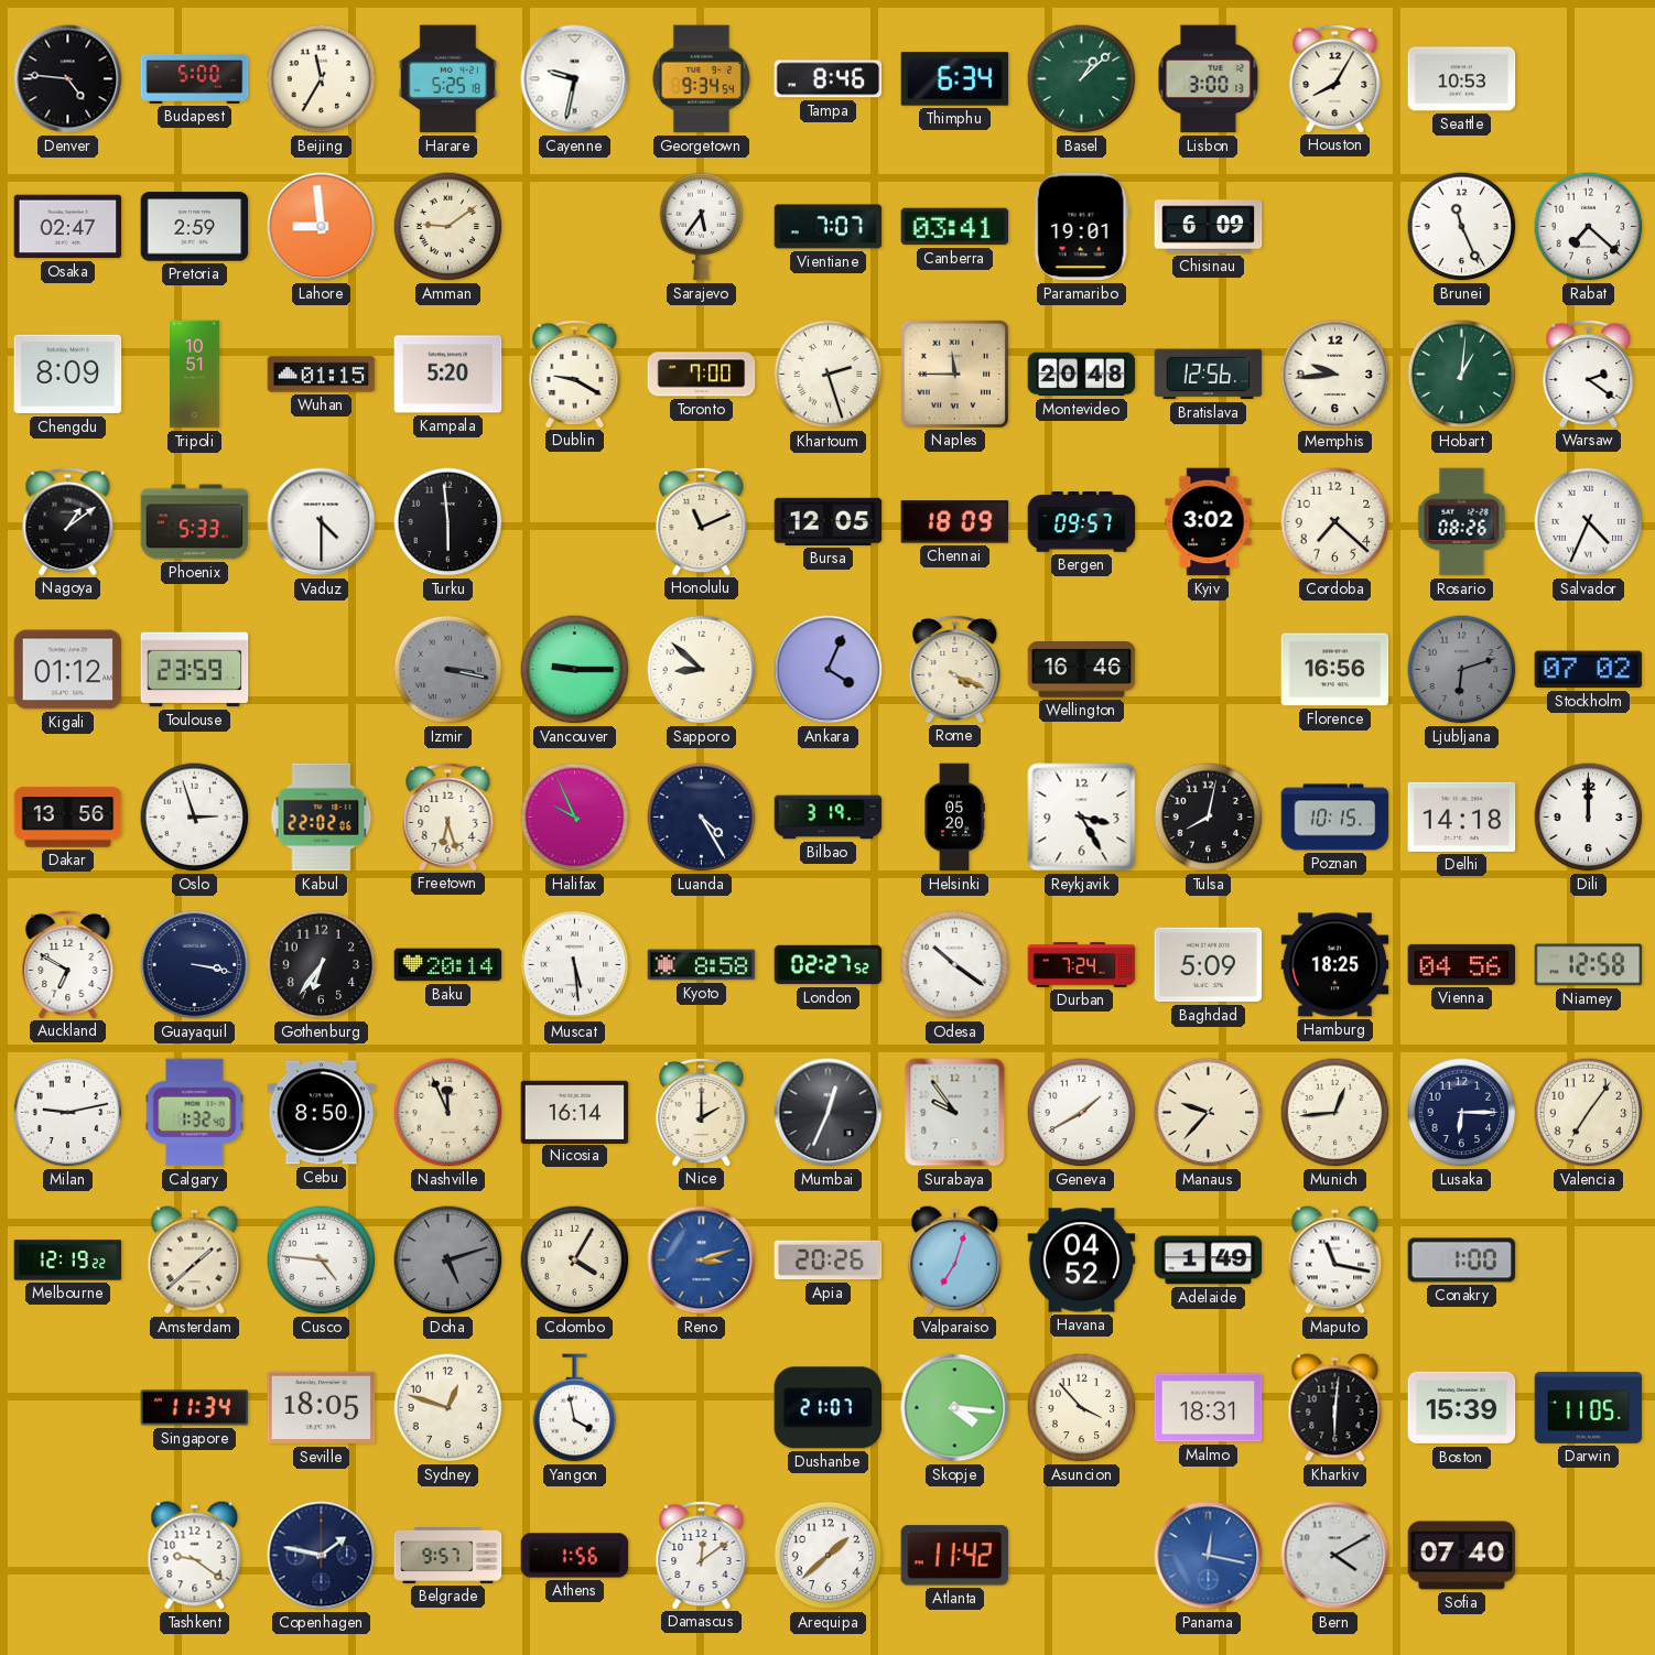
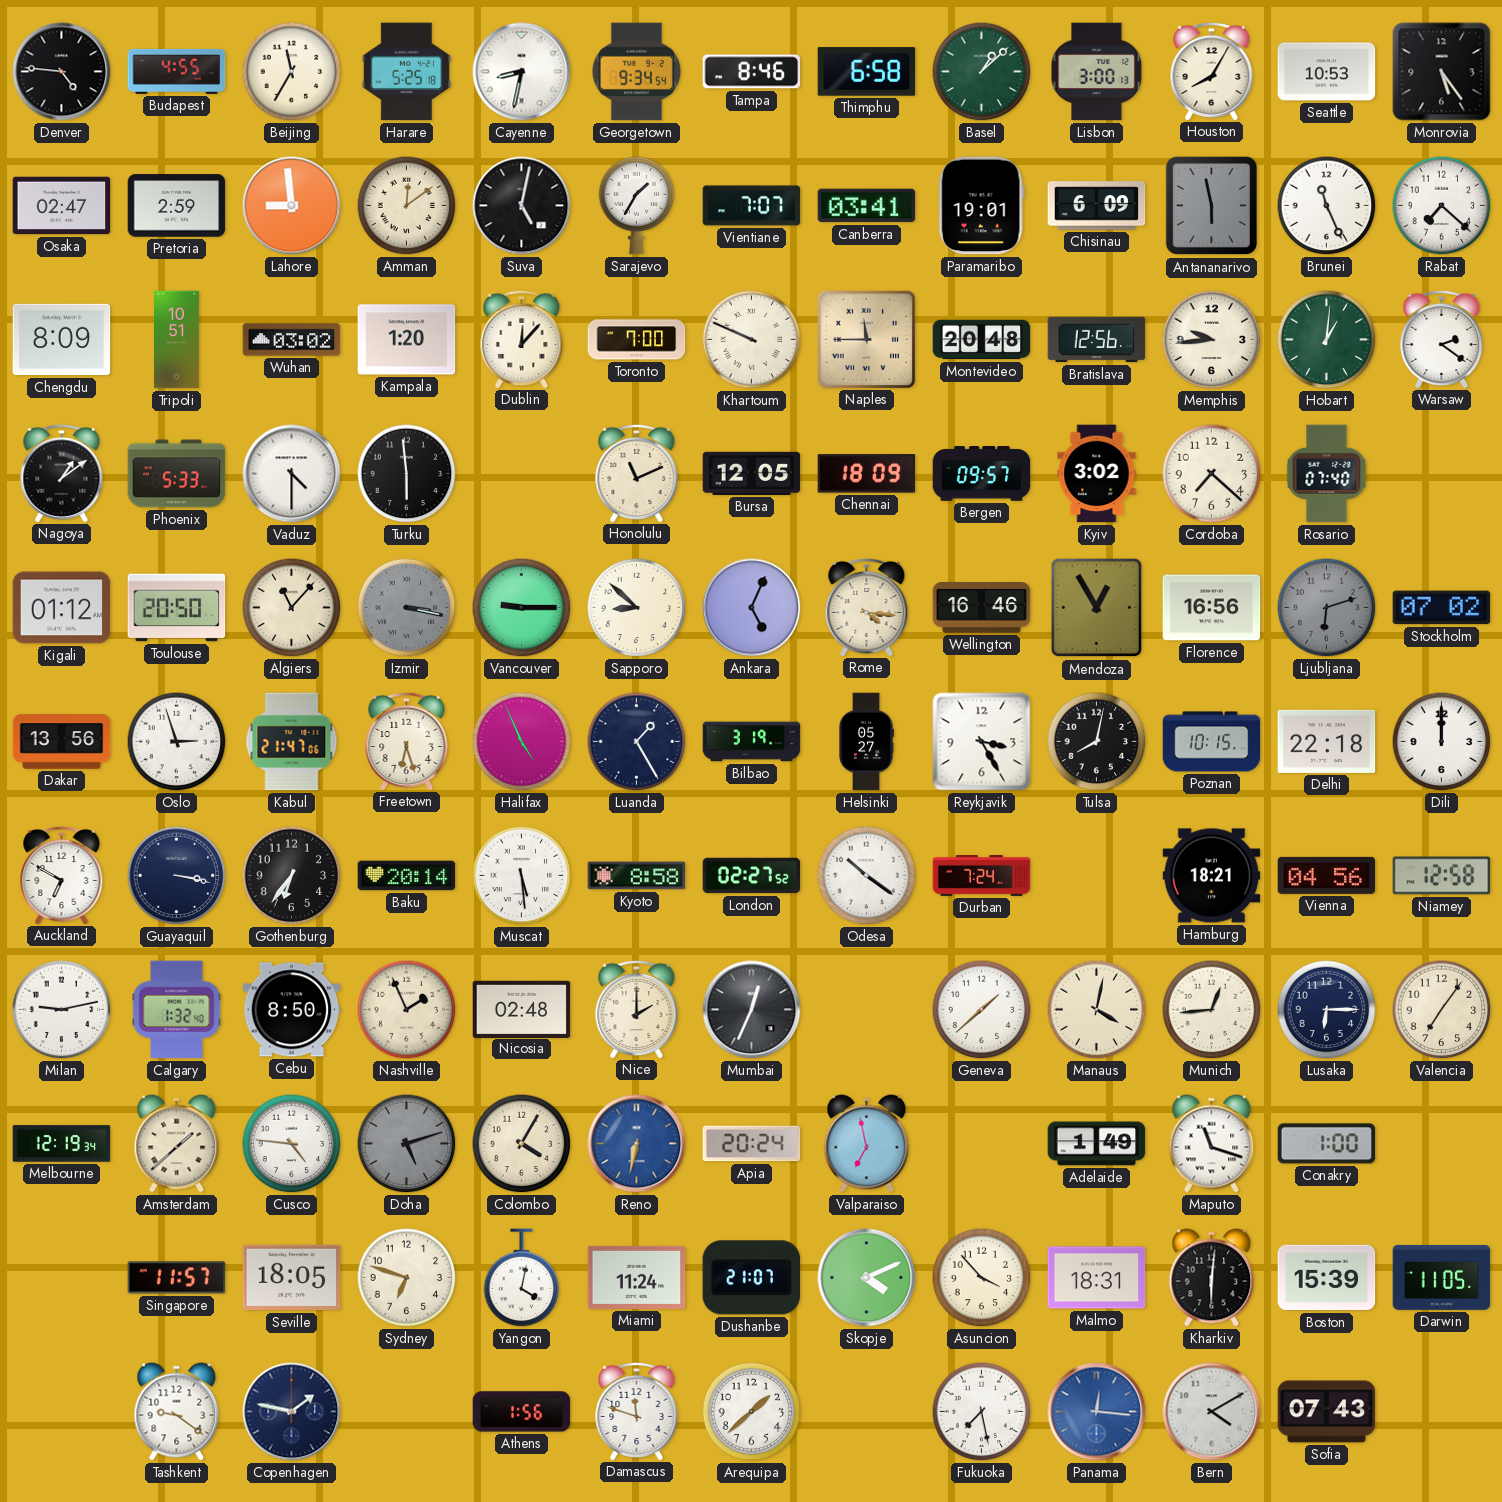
Budapest: 5:00 -> 4:55 (177, 71)
Cayenne: 9:32 -> 8:32 (522, 72)
Thimphu: 6:34 -> 6:58 (867, 72)
Monrovia: none -> 5:24 (1442, 72)
Amman: 9:09 -> 12:09 (407, 206)
Suva: none -> 5:02 (522, 206)
Sarajevo: 5:36 -> 1:35 (637, 206)
Antananarivo: none -> 5:58 (1211, 206)
Wuhan: 01:15 -> 03:02 (292, 340)
Kampala: 5:20 -> 1:20 (407, 340)
Dublin: 9:20 -> 12:07 (522, 339)
Khartoum: 2:27 -> 9:49 (752, 340)
Rosario: 08:26 -> 07:40 (1327, 474)
Salvador: 4:34 -> none (1589, 522)
Toulouse: 23:59 -> 20:50 (177, 608)
Algiers: none -> 11:07 (292, 608)
Ankara: 4:04 -> 5:04 (752, 608)
Rome: 4:19 -> 4:16 (867, 607)
Mendoza: none -> 12:55 (1097, 608)
Kabul: 22:02 -> 21:47 (292, 742)
Halifax: 9:56 -> 4:56 (522, 742)
Luanda: 4:25 -> 1:25 (637, 742)
Helsinki: 05:20 -> 05:27 (867, 742)
Delhi: 14:18 -> 22:18 (1327, 741)
Baghdad: 5:09 -> none (1209, 965)
Hamburg: 18:25 -> 18:21 (1212, 876)
Nashville: 11:56 -> 1:56 (407, 1010)
Nicosia: 16:14 -> 02:48 (522, 1009)
Surabaya: 9:54 -> none (955, 1113)
Geneva: 1:40 -> 1:38 (982, 1010)
Manaus: 9:37 -> 4:02 (1097, 1010)
Melbourne: 12:19:22 -> 12:19:34 (62, 1144)
Reno: 3:12 -> 6:32 (637, 1144)
Apia: 20:26 -> 20:24 (752, 1144)
Valparaiso: 7:03 -> 6:58 (867, 1144)
Havana: 04:52 -> none (1082, 1261)
Maputo: 11:17 -> 11:18 (1212, 1144)
Singapore: 11:34 -> 11:57 (177, 1278)
Sydney: 12:48 -> 6:48 (407, 1278)
Yangon: 3:58 -> 4:02 (522, 1278)
Miami: none -> 11:24 (637, 1277)
Skopje: 4:16 -> 4:11 (867, 1278)
Belgrade: 9:57 -> none (448, 1555)
Damascus: 12:09 -> 11:48 (637, 1411)
Atlanta: 11:42 -> none (955, 1556)
Fukuoka: none -> 7:28 (982, 1412)
Panama: 12:17 -> 12:16 (1097, 1412)
Sofia: 07:40 -> 07:43 (1327, 1412)
